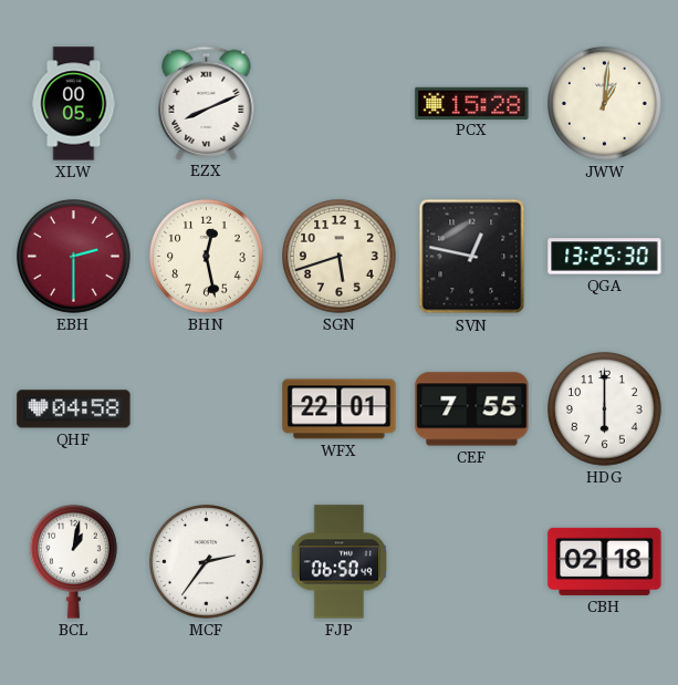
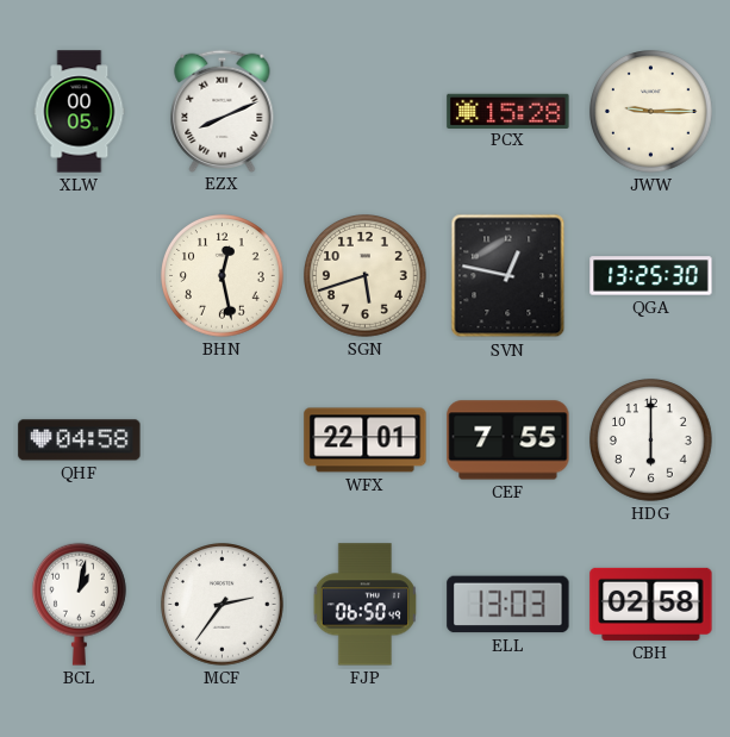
JWW: 1:01 -> 9:15 (651, 112)
EBH: 2:30 -> none (74, 257)
ELL: none -> 13:03 (508, 605)
CBH: 02:18 -> 02:58 (651, 604)
